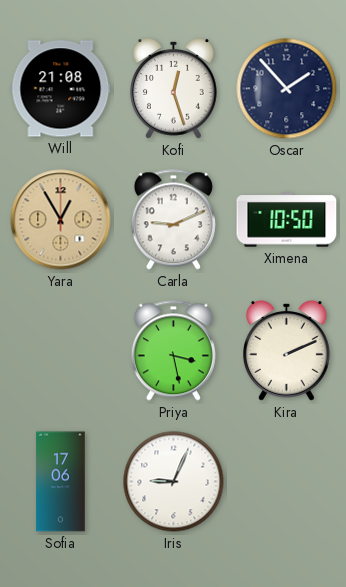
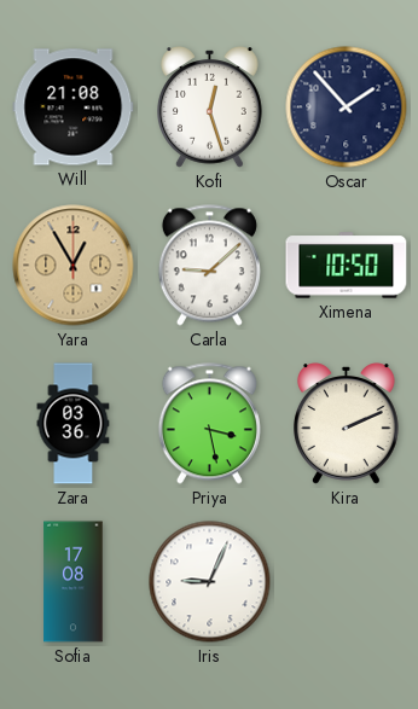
Carla: 9:11 -> 9:08 (209, 266)
Zara: none -> 03:36 (74, 424)
Sofia: 17:06 -> 17:08 (74, 582)
